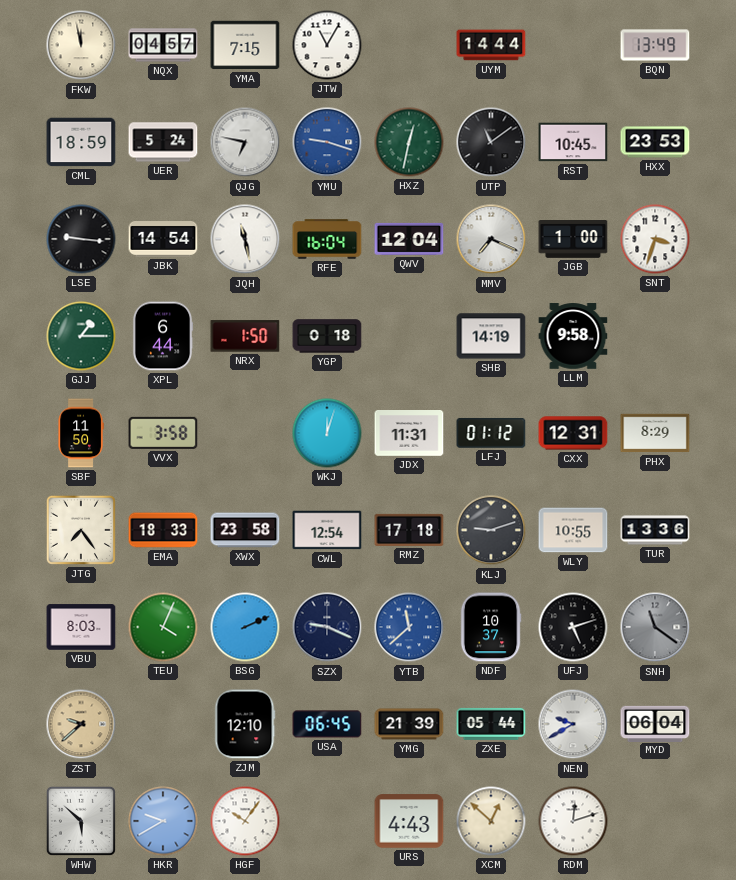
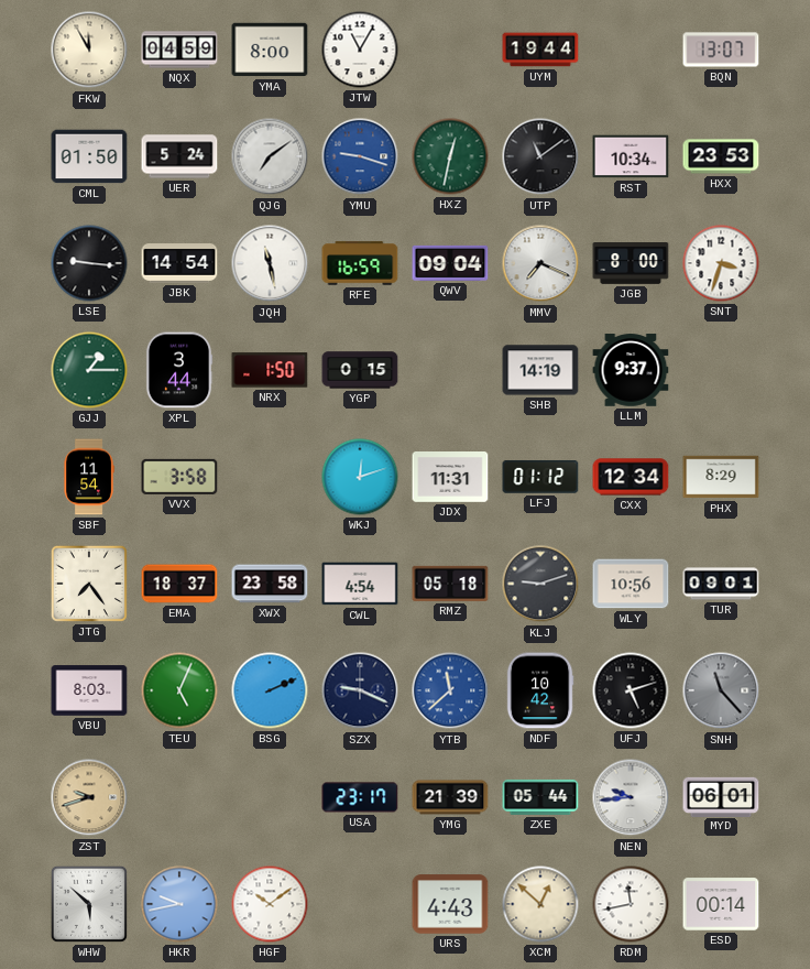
FKW: 11:58 -> 11:55 (89, 50)
NQX: 04:57 -> 04:59 (179, 50)
YMA: 7:15 -> 8:00 (270, 50)
UYM: 14:44 -> 19:44 (540, 50)
BQN: 13:49 -> 13:07 (721, 50)
CML: 18:59 -> 01:50 (89, 156)
QJG: 6:47 -> 7:09 (270, 156)
RST: 10:45 -> 10:34 (631, 156)
RFE: 16:04 -> 16:59 (360, 263)
QWV: 12:04 -> 09:04 (450, 263)
JGB: 1:00 -> 8:00 (631, 263)
XPL: 6:44 -> 3:44 (179, 370)
YGP: 0:18 -> 0:15 (360, 370)
LLM: 9:58 -> 9:37 (631, 370)
SBF: 11:50 -> 11:54 (89, 477)
WKJ: 12:03 -> 12:12 (360, 477)
CXX: 12:31 -> 12:34 (631, 477)
EMA: 18:33 -> 18:37 (179, 584)
CWL: 12:54 -> 4:54 (360, 584)
RMZ: 17:18 -> 05:18 (450, 584)
WLY: 10:55 -> 10:56 (631, 584)
TUR: 13:36 -> 09:01 (721, 584)
TEU: 4:04 -> 5:04 (179, 690)
NDF: 10:37 -> 10:42 (540, 690)
SNH: 11:21 -> 11:23 (721, 690)
ZST: 9:38 -> 9:42 (89, 797)
ZJM: 12:10 -> none (245, 724)
USA: 06:45 -> 23:17 (360, 797)
NEN: 9:40 -> 9:44 (631, 797)
MYD: 06:04 -> 06:01 (721, 796)
HKR: 9:40 -> 9:43 (179, 904)
HGF: 10:06 -> 10:09 (270, 904)
RDM: 12:12 -> 11:43 (631, 904)
ESD: none -> 00:14 (721, 904)
